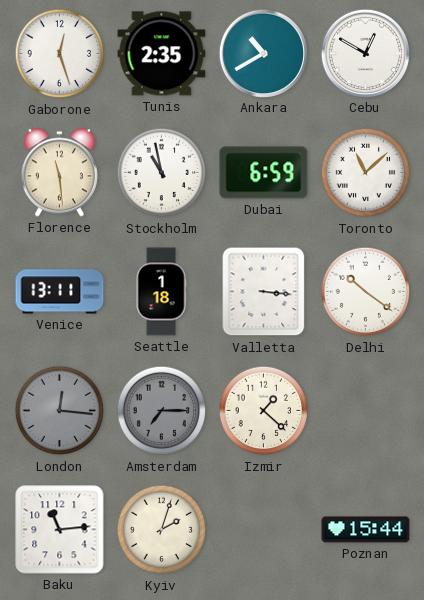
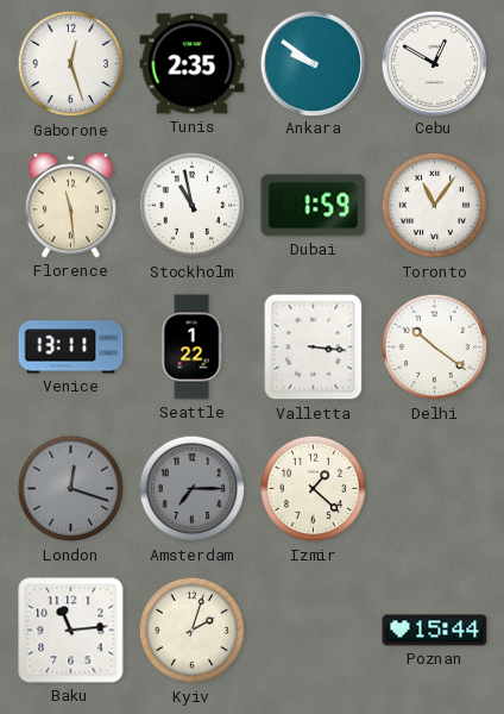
Ankara: 10:40 -> 9:51 (313, 63)
Dubai: 6:59 -> 1:59 (314, 206)
Toronto: 11:08 -> 11:06 (435, 206)
Seattle: 1:18 -> 1:22 (191, 347)
London: 12:16 -> 12:18 (71, 489)
